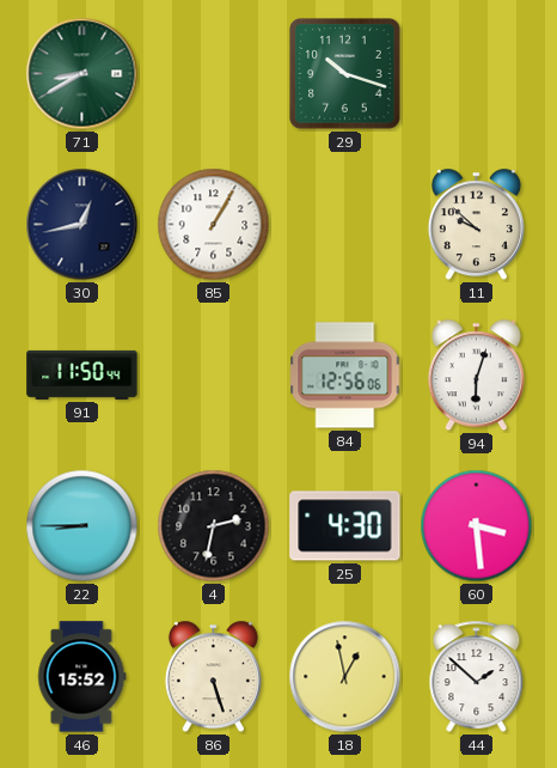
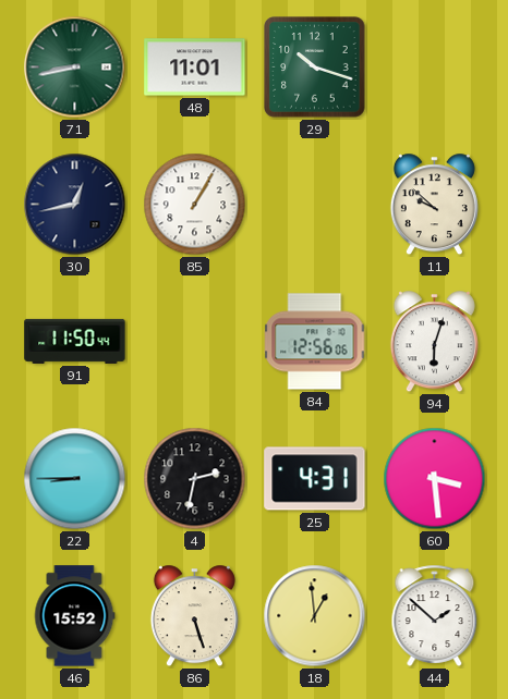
71: 8:40 -> 8:43 (75, 68)
48: none -> 11:01 (195, 68)
25: 4:30 -> 4:31 (315, 479)
18: 12:58 -> 12:59 (315, 616)
